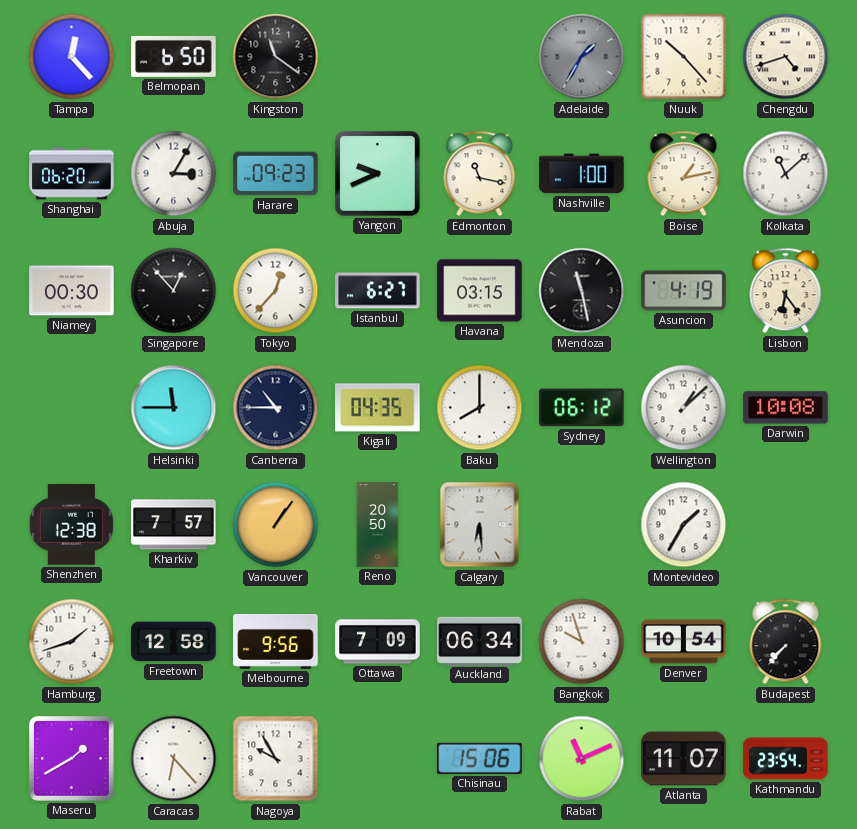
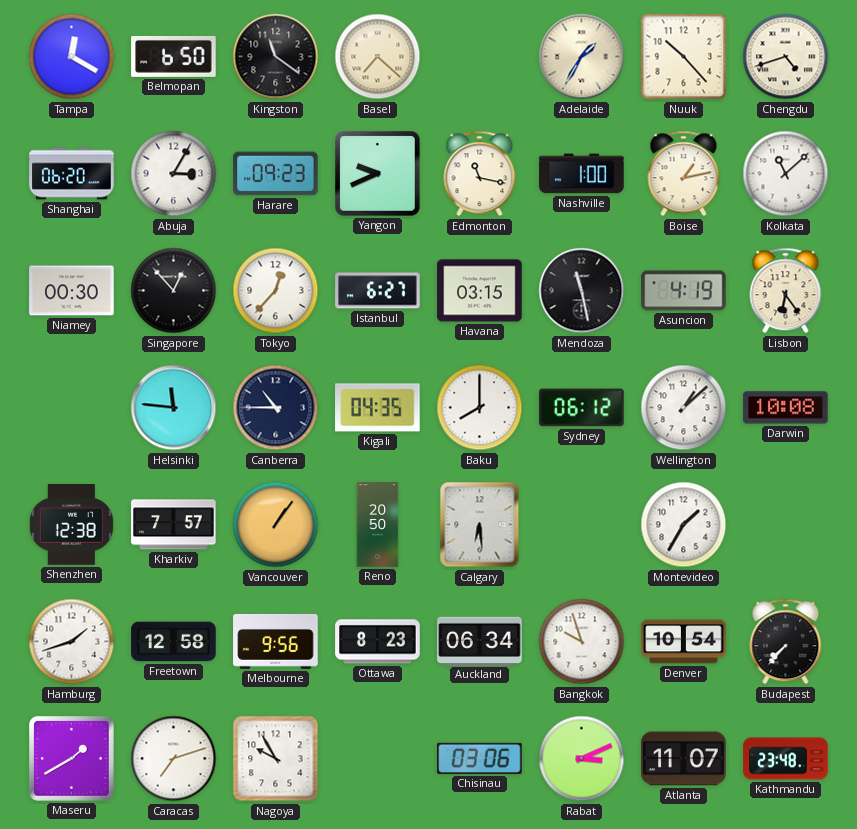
Tampa: 12:23 -> 12:20 (72, 57)
Basel: none -> 7:22 (378, 57)
Adelaide dial: grey -> cream (582, 57)
Helsinki: 11:45 -> 11:46 (174, 408)
Ottawa: 7:09 -> 8:23 (378, 642)
Caracas: 6:23 -> 7:12 (174, 759)
Chisinau: 15:06 -> 03:06 (480, 758)
Rabat: 11:11 -> 3:11 (582, 759)
Kathmandu: 23:54 -> 23:48 (786, 759)
